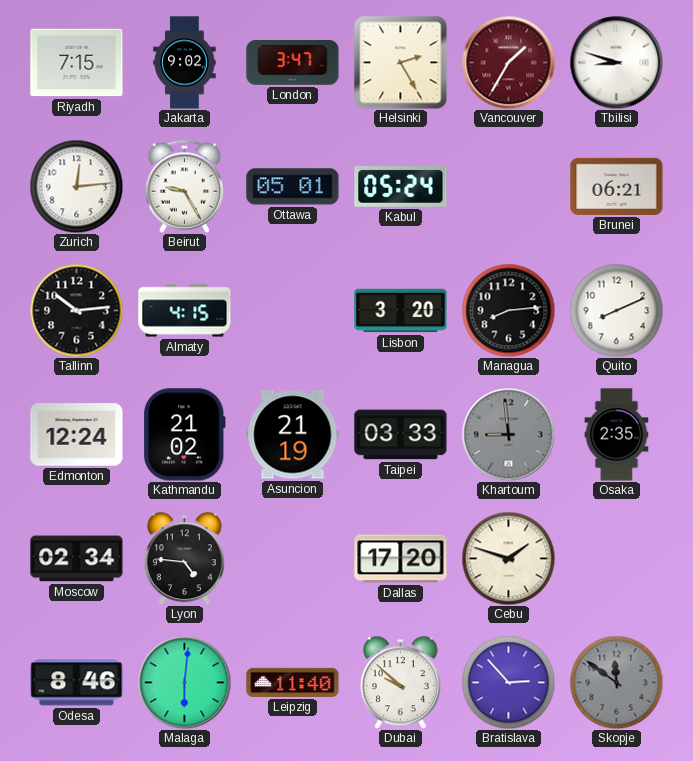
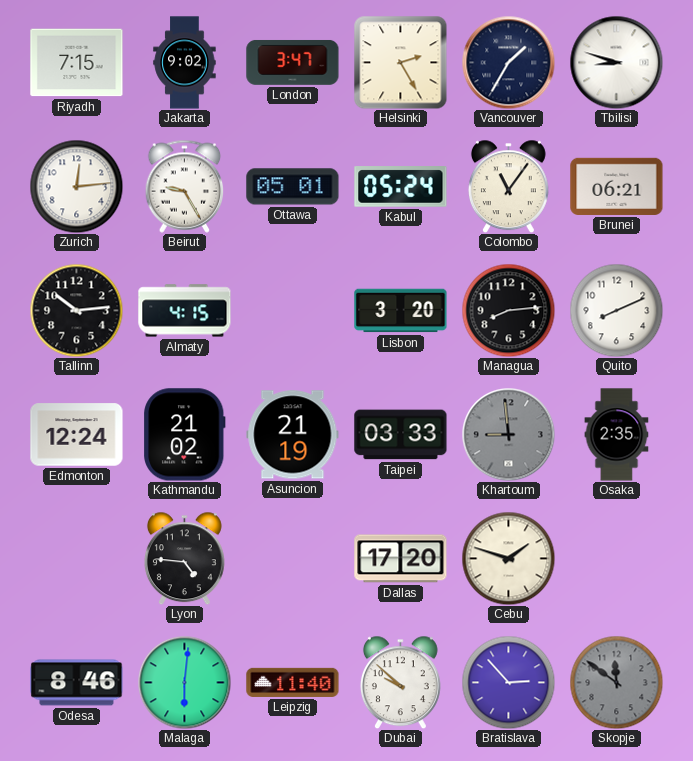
Vancouver dial: burgundy -> navy (508, 62)
Colombo: none -> 11:06 (508, 186)
Moscow: 02:34 -> none (77, 559)
